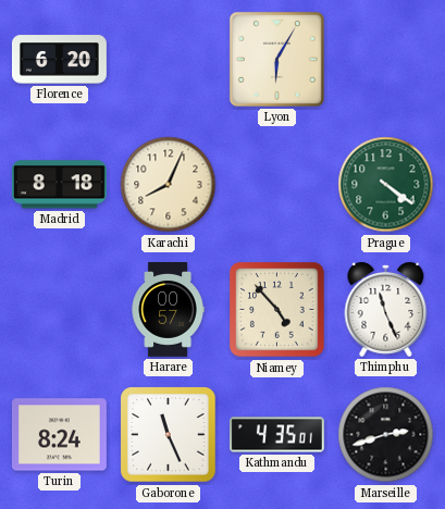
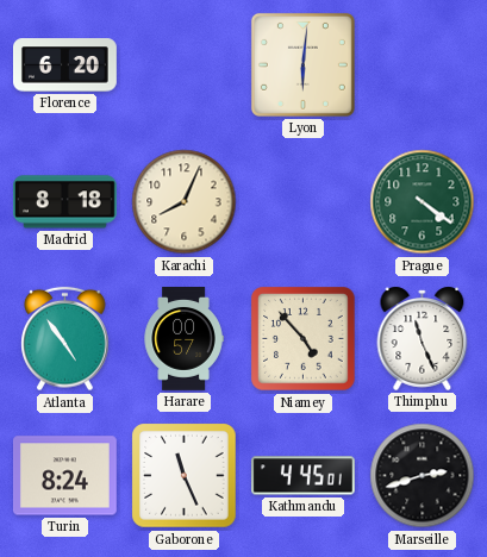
Lyon: 6:05 -> 6:01 (302, 64)
Atlanta: none -> 4:54 (65, 339)
Kathmandu: 4:35 -> 4:45 (304, 476)
